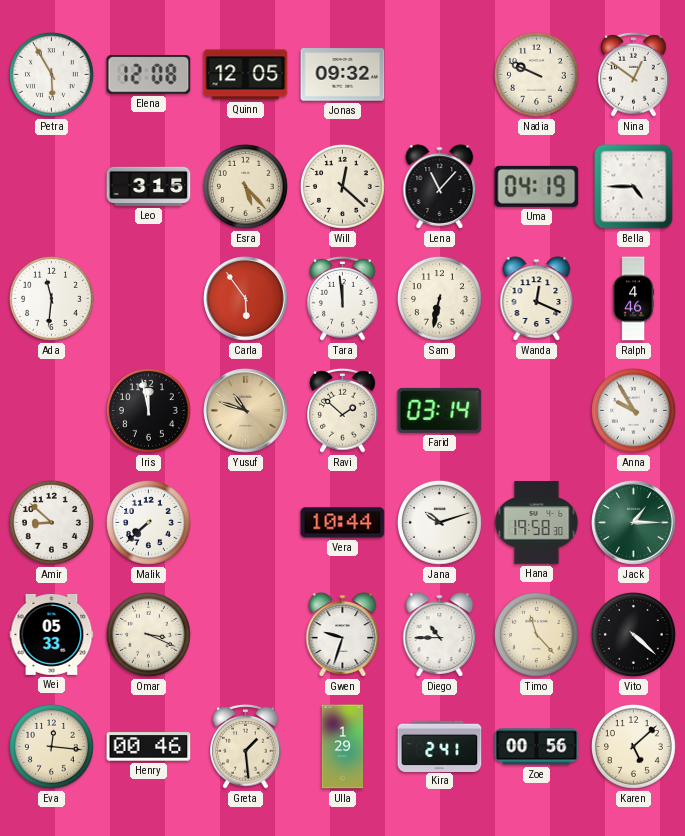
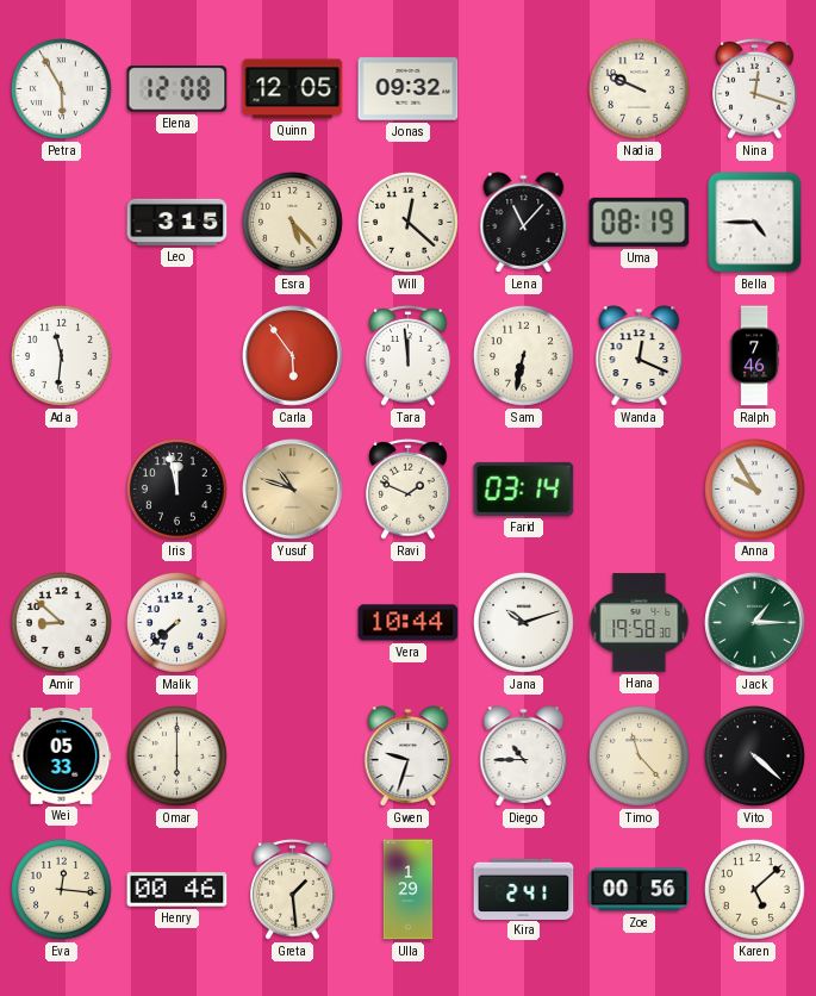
Nina: 12:51 -> 12:18 (755, 89)
Uma: 04:19 -> 08:19 (640, 222)
Ralph: 4:46 -> 7:46 (755, 356)
Ravi: 1:52 -> 1:49 (409, 490)
Omar: 3:19 -> 6:00 (176, 755)
